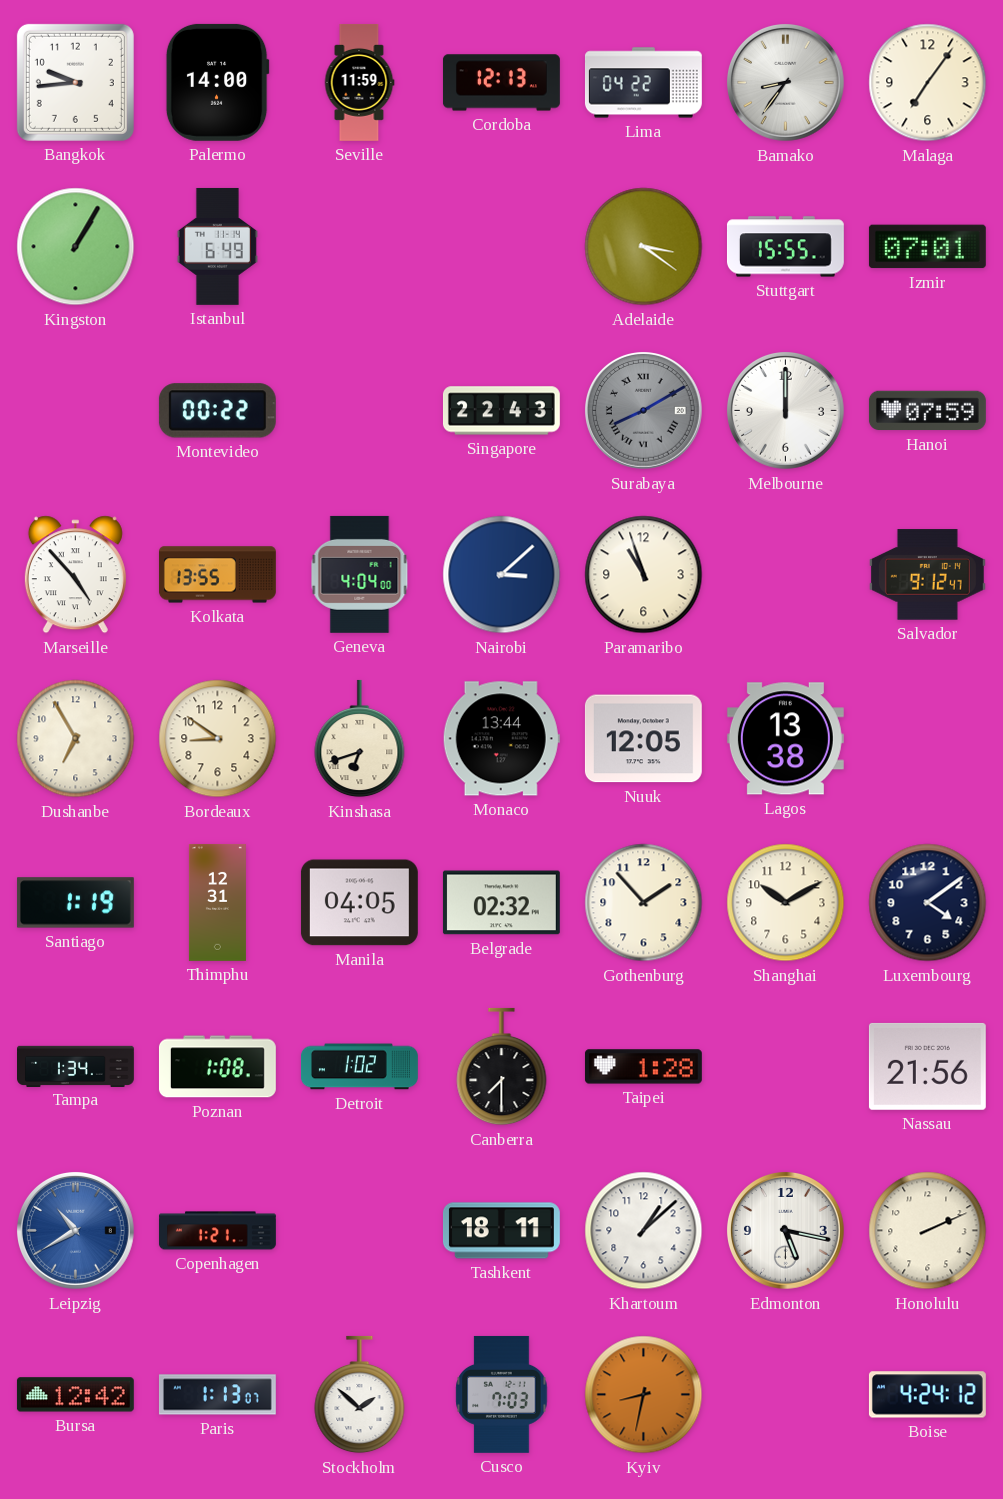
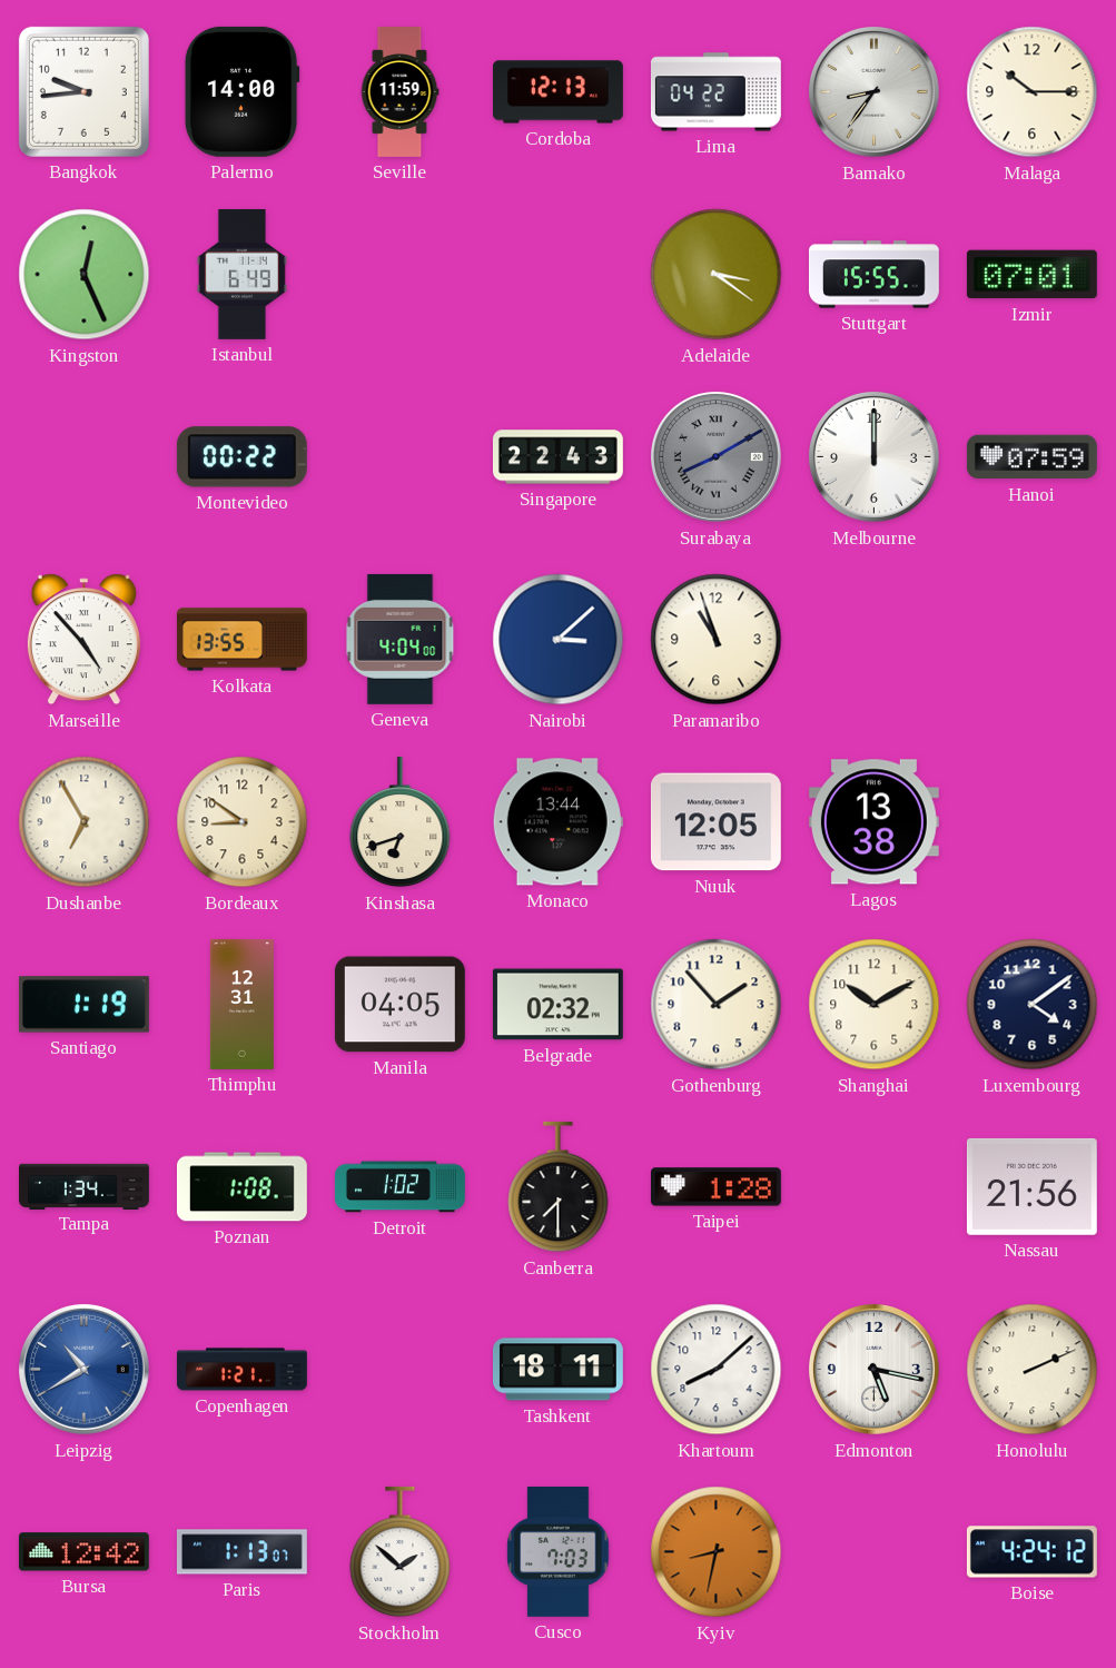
Malaga: 7:06 -> 10:15 (1033, 92)
Kingston: 1:05 -> 12:26 (85, 275)
Salvador: 9:12 -> none (927, 575)
Khartoum: 1:08 -> 8:08 (717, 1370)
